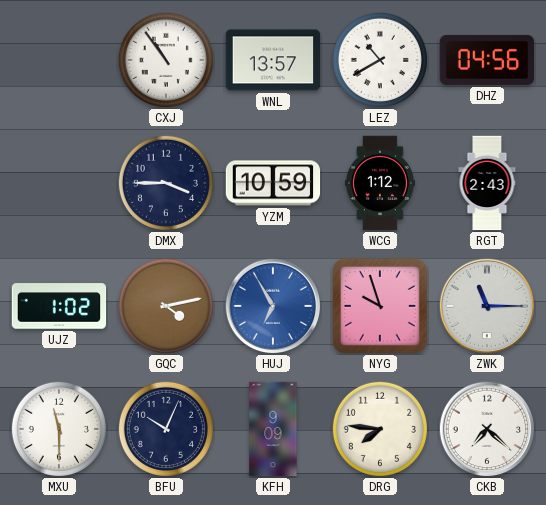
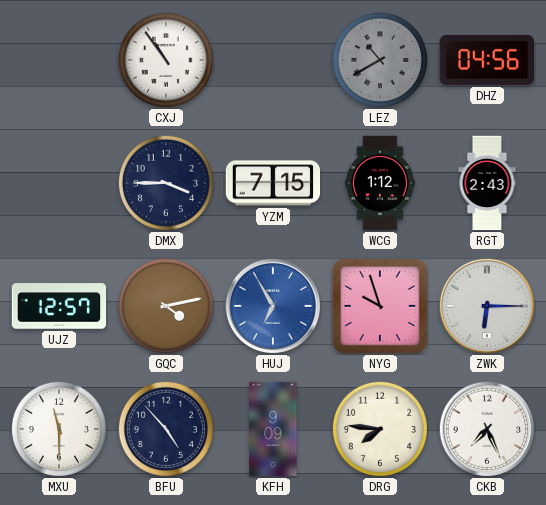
WNL: 13:57 -> none (273, 60)
LEZ dial: white -> grey (380, 60)
YZM: 10:59 -> 7:15 (273, 183)
UJZ: 1:02 -> 12:57 (59, 306)
ZWK: 11:15 -> 6:15 (487, 306)
BFU: 10:04 -> 4:53 (166, 429)
CKB: 7:22 -> 7:26 (487, 429)
